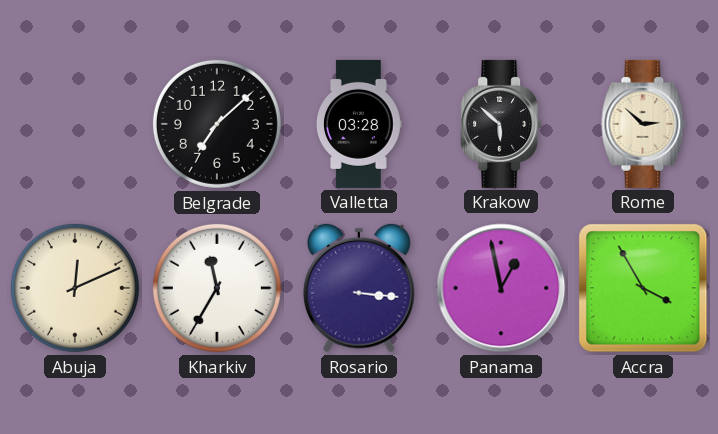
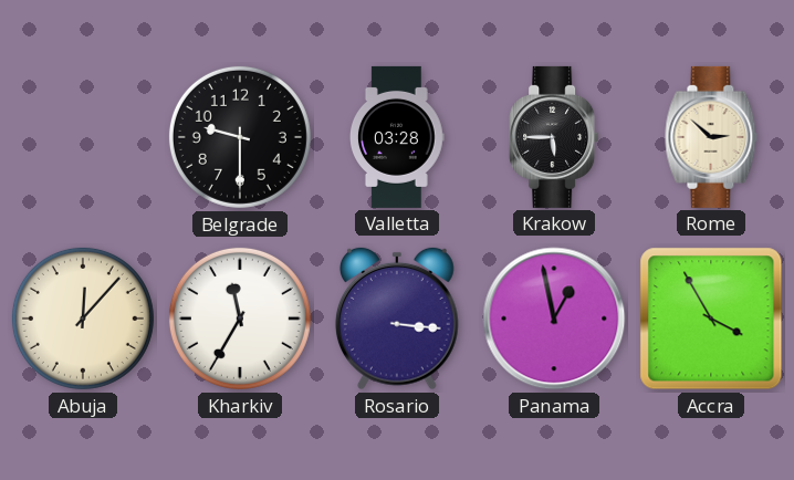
Belgrade: 7:08 -> 9:30 (240, 137)
Krakow: 5:52 -> 5:45 (554, 137)
Abuja: 12:11 -> 12:07 (83, 319)
